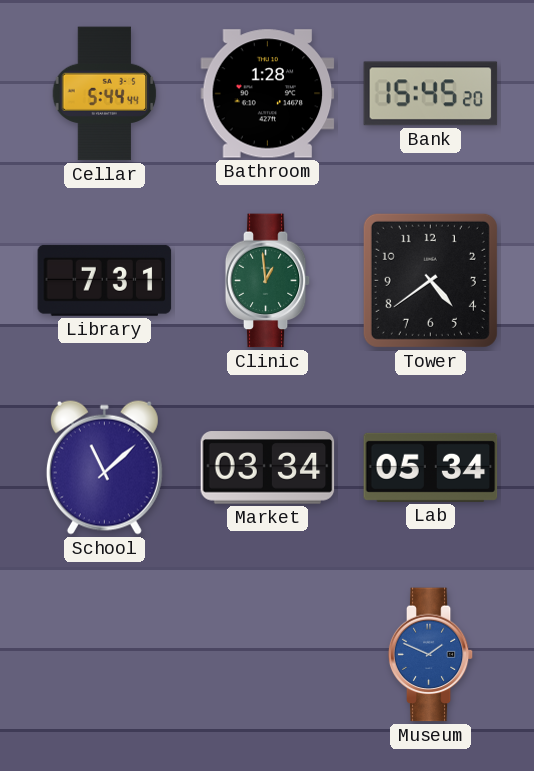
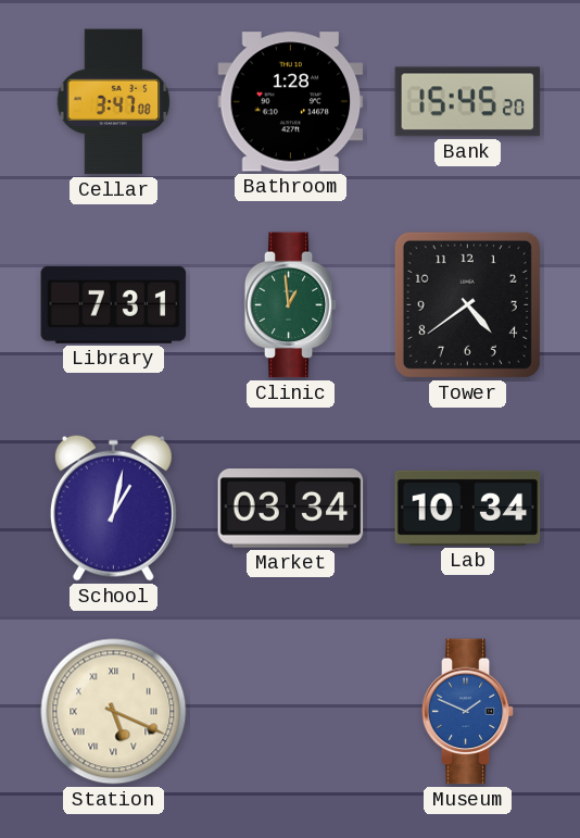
Cellar: 5:44 -> 3:47 (114, 102)
School: 11:08 -> 1:02 (113, 508)
Lab: 05:34 -> 10:34 (468, 508)
Station: none -> 5:19 (114, 712)
